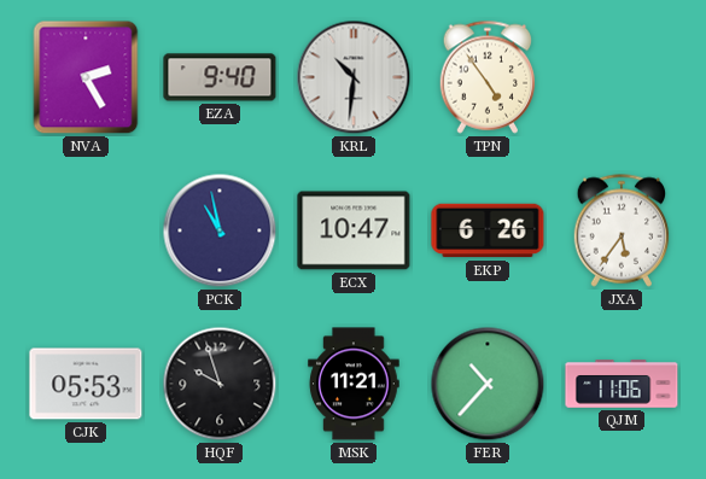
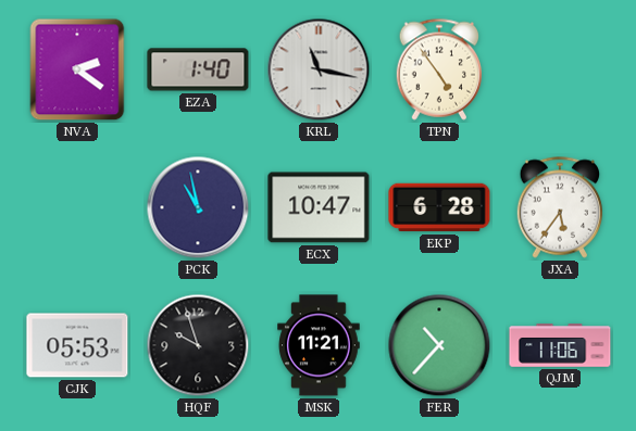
NVA: 2:25 -> 2:21 (77, 69)
EZA: 9:40 -> 1:40 (198, 69)
KRL: 10:31 -> 11:17 (319, 69)
EKP: 6:26 -> 6:28 (439, 207)
